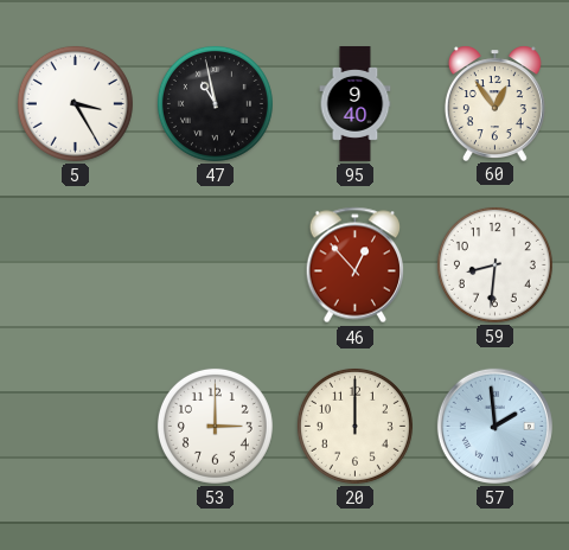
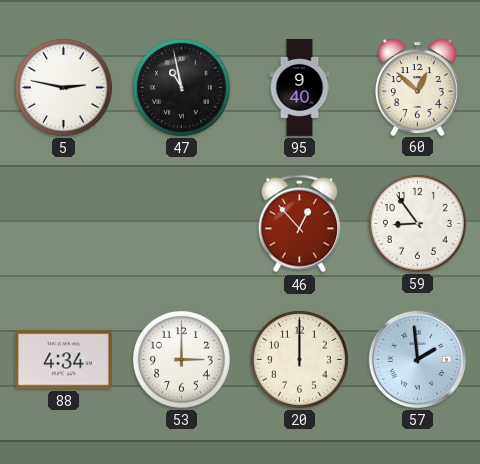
5: 3:25 -> 2:47 (63, 87)
60: 12:54 -> 12:52 (417, 87)
59: 8:31 -> 8:54 (417, 223)
88: none -> 4:34 (63, 360)
